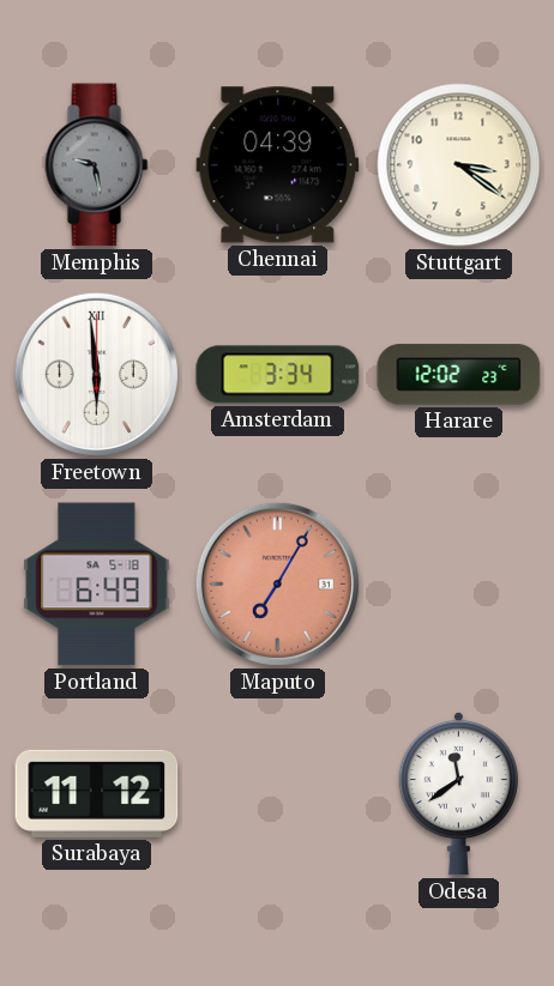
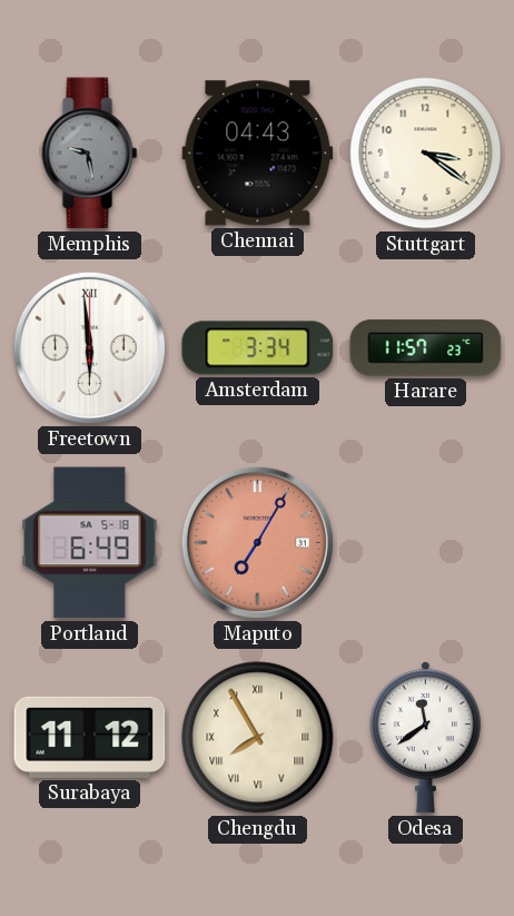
Chennai: 04:39 -> 04:43 (258, 154)
Harare: 12:02 -> 11:57 (426, 348)
Chengdu: none -> 7:55 (258, 738)
